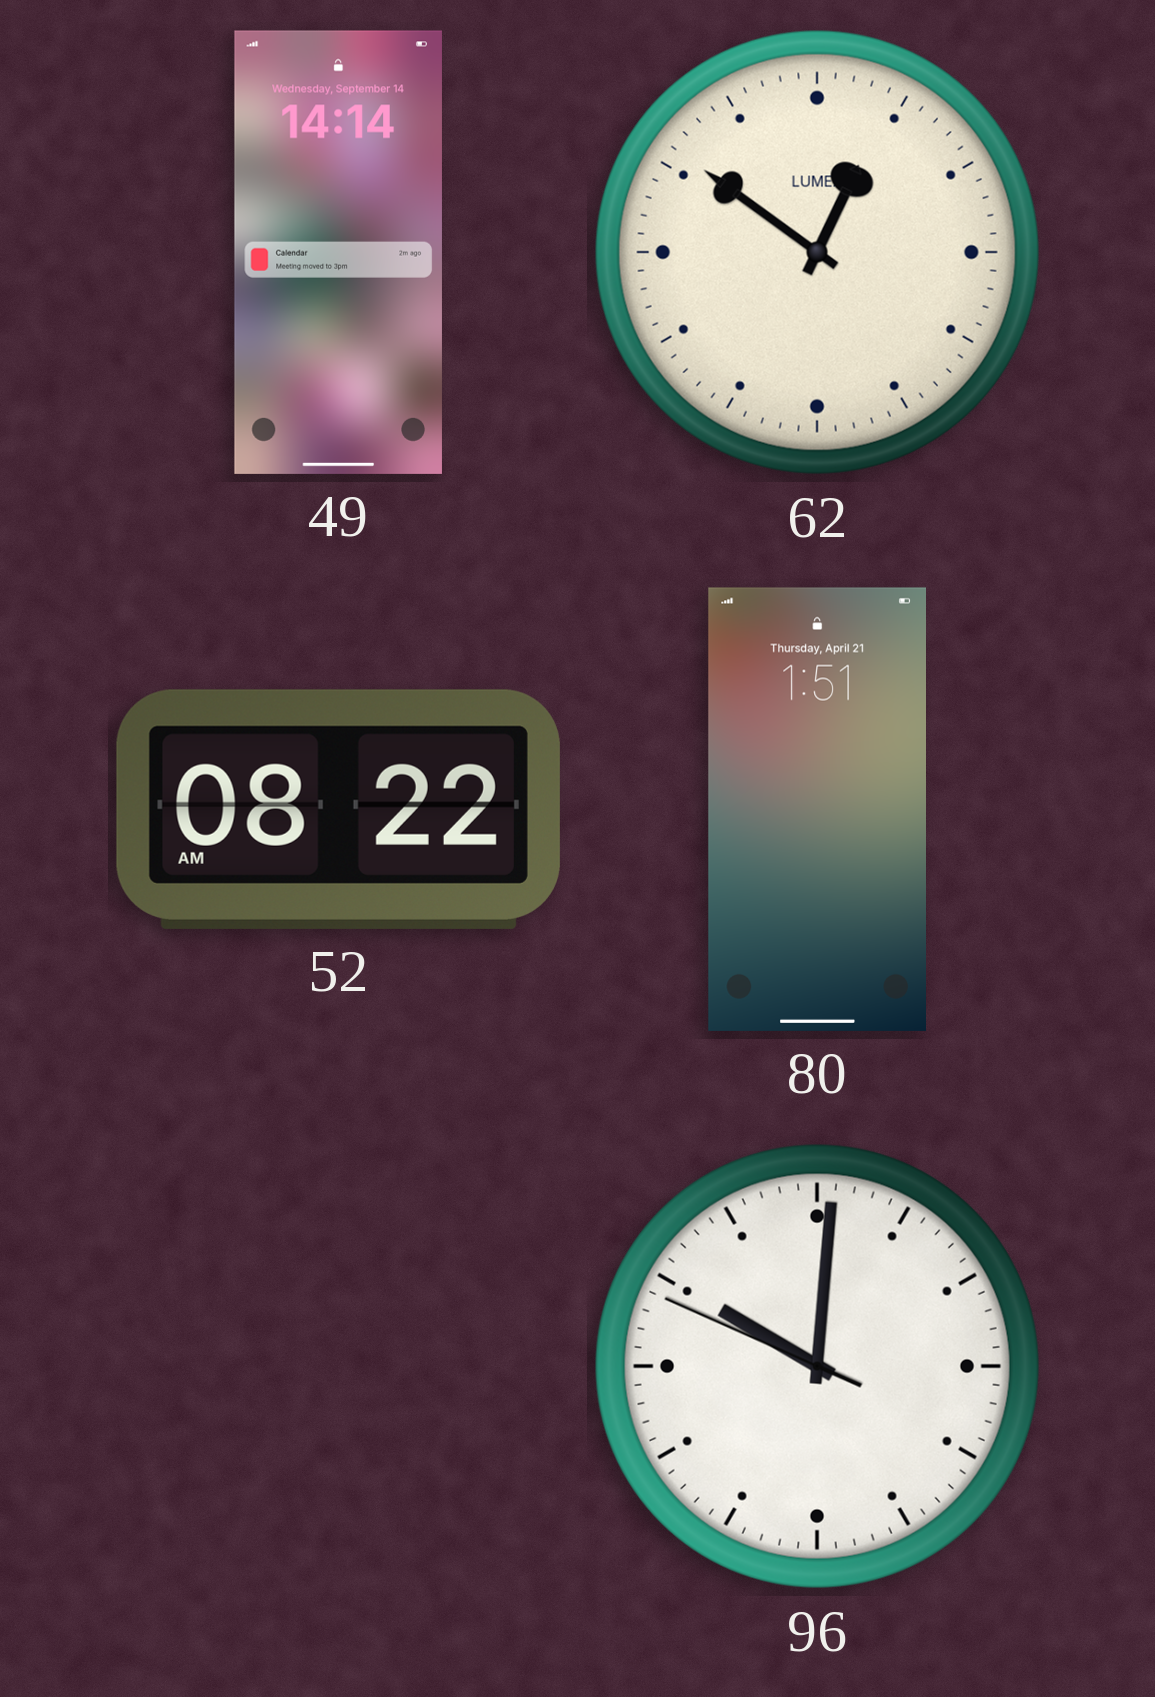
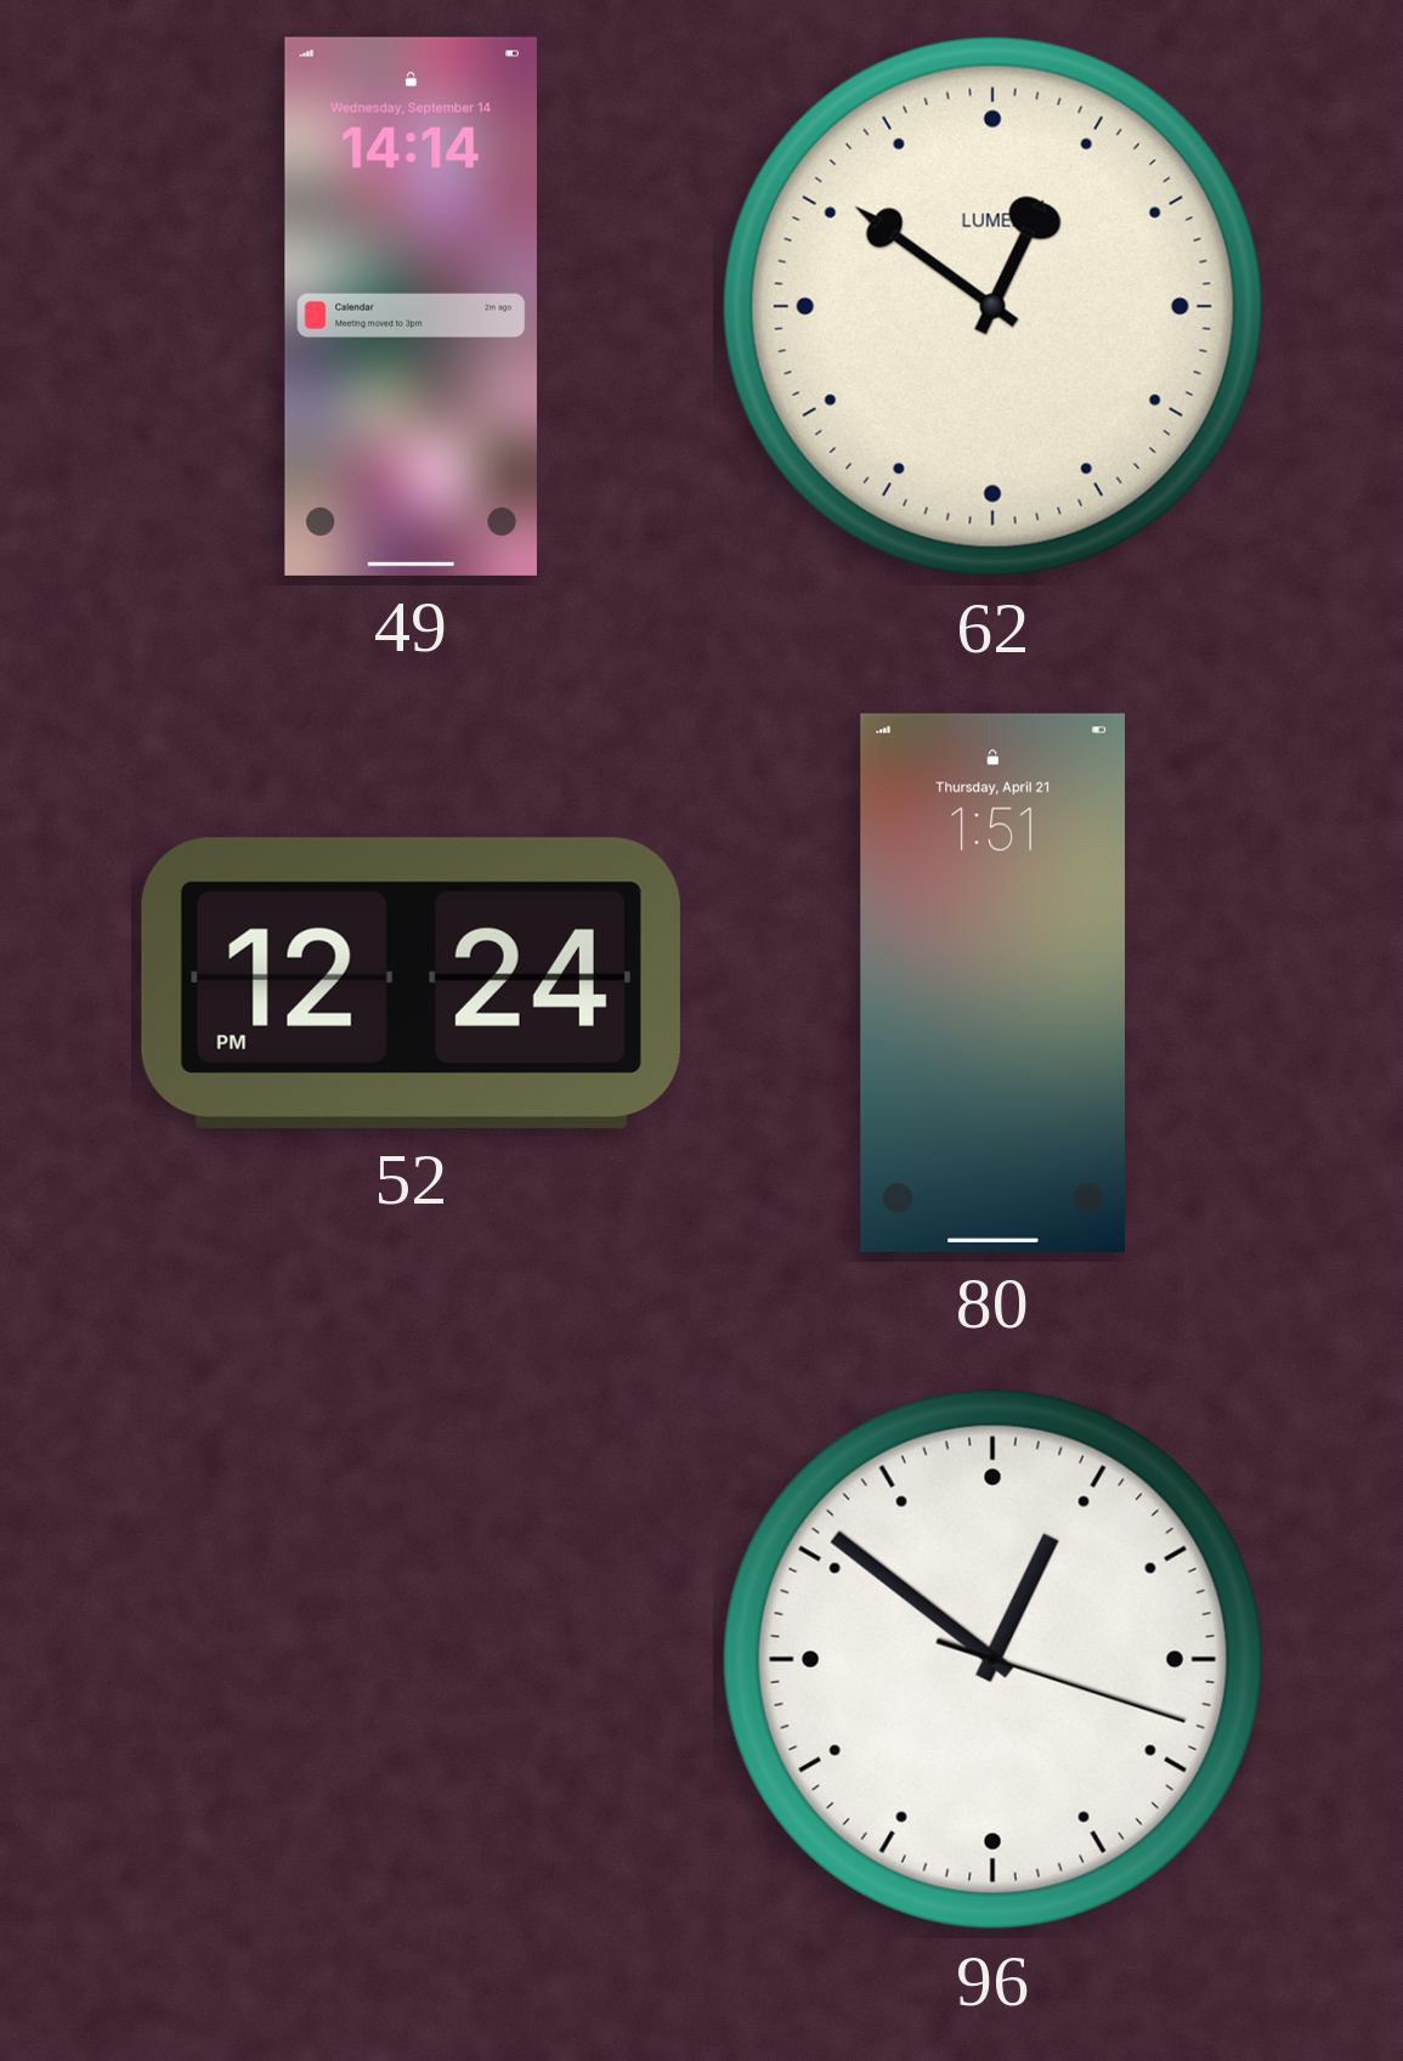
52: 08:22 -> 12:24 (411, 983)
96: 10:00 -> 12:51 (992, 1659)
